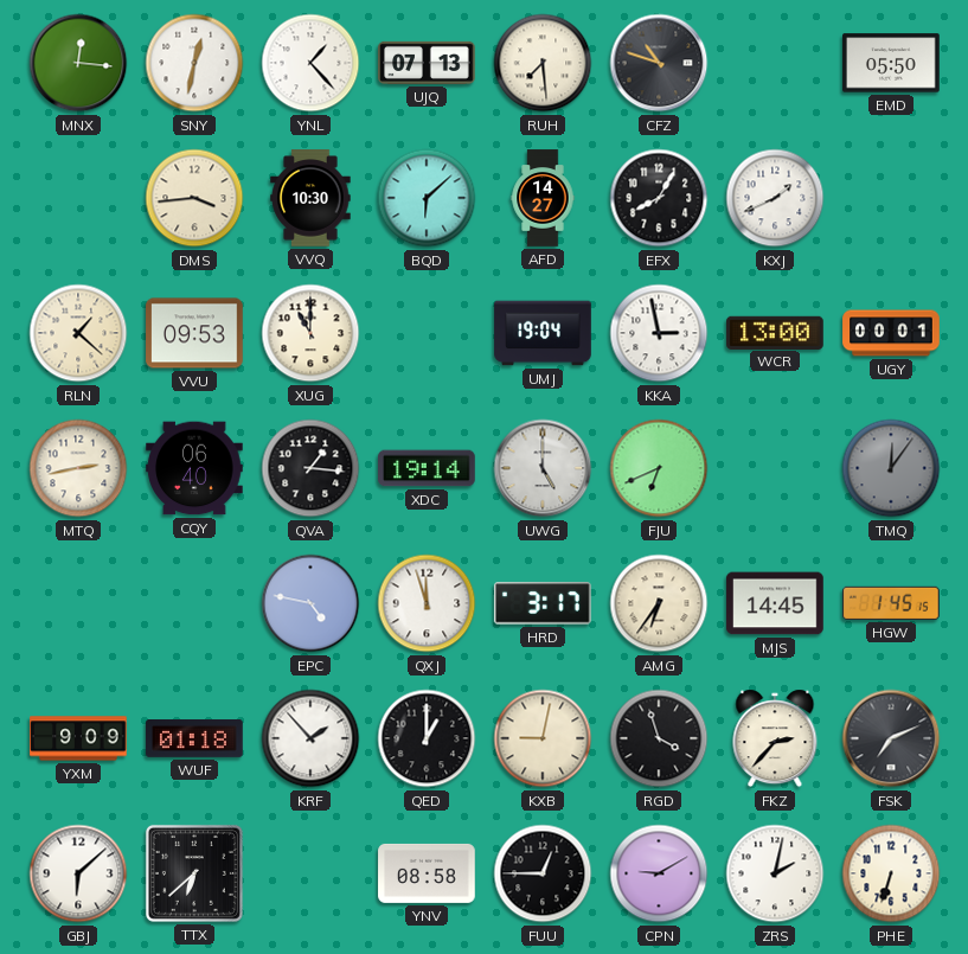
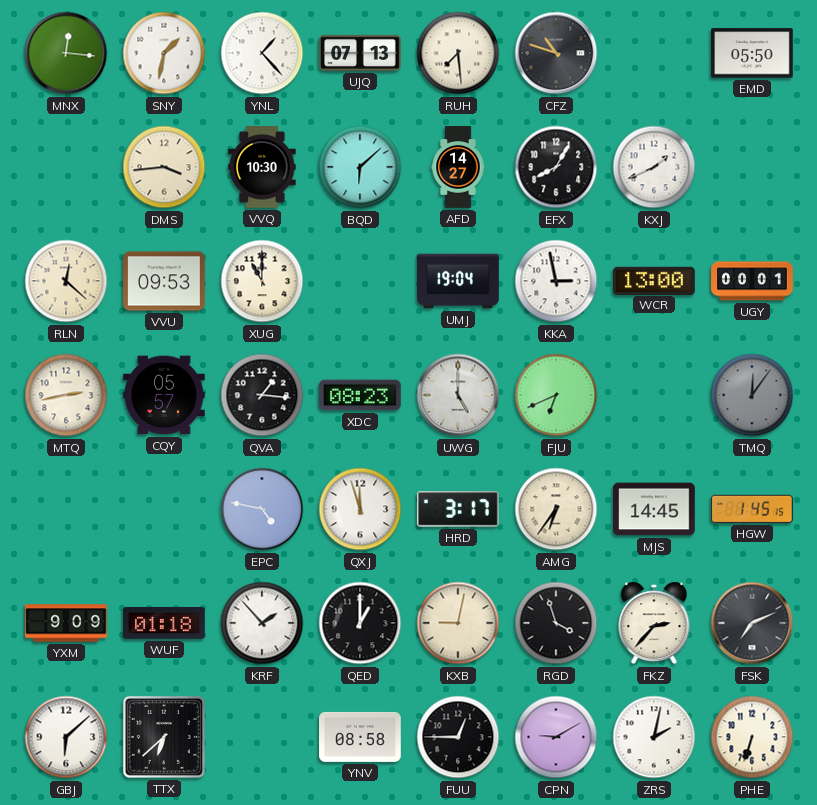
SNY: 12:32 -> 1:32 (164, 53)
RLN: 1:22 -> 12:22 (66, 281)
CQY: 06:40 -> 05:57 (164, 395)
XDC: 19:14 -> 08:23 (360, 395)
